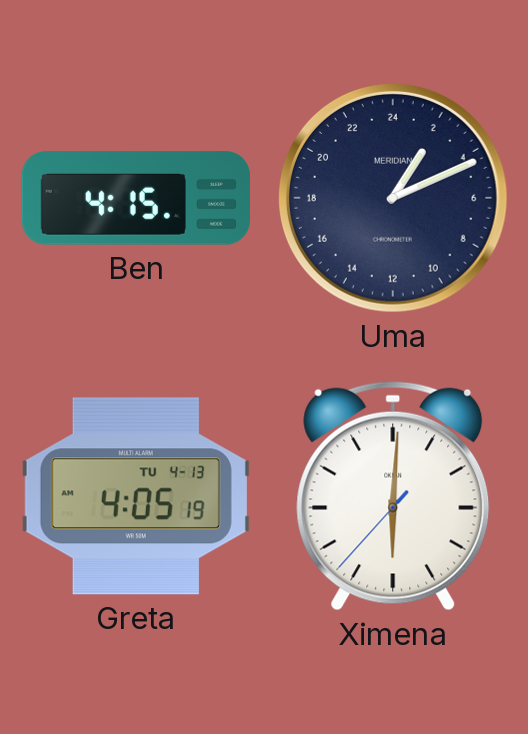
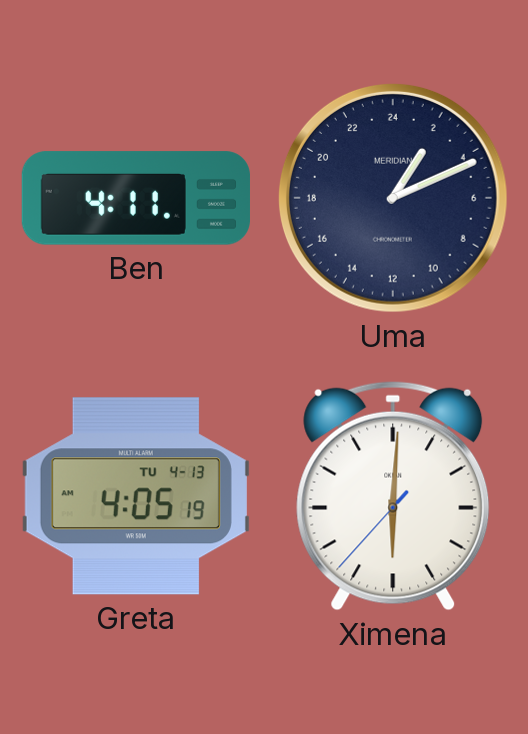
Ben: 4:15 -> 4:11 (136, 198)
